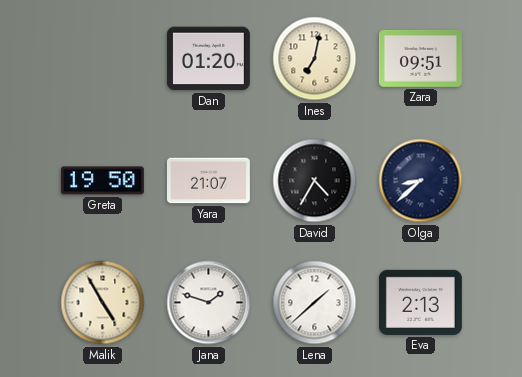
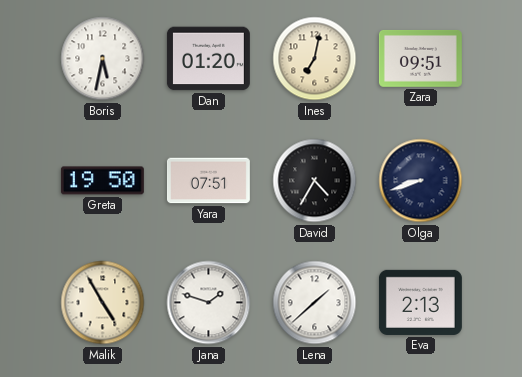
Boris: none -> 5:32 (103, 59)
Yara: 21:07 -> 07:51 (208, 181)
Olga: 8:38 -> 8:42 (421, 181)
